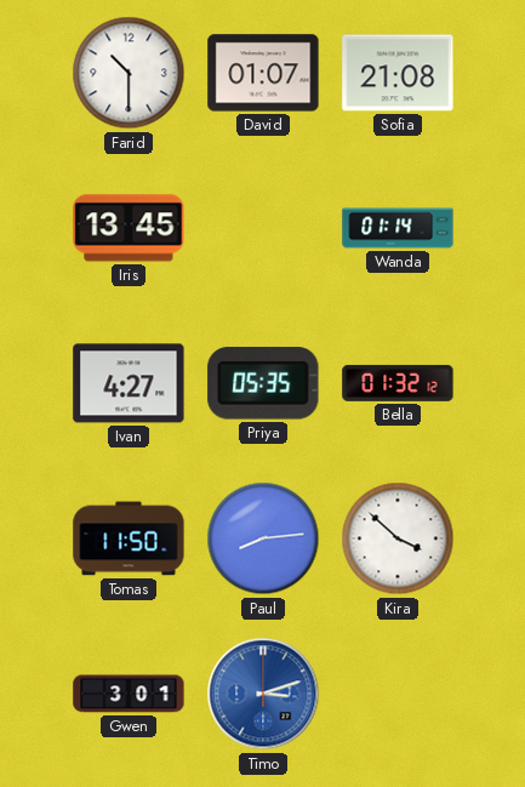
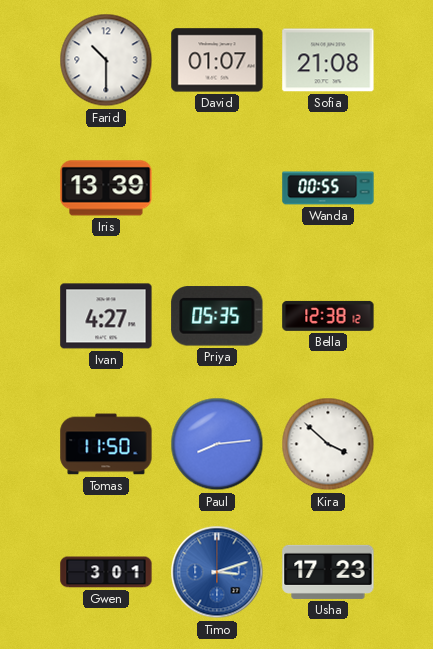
Iris: 13:45 -> 13:39 (106, 188)
Wanda: 01:14 -> 00:55 (328, 188)
Bella: 01:32 -> 12:38 (328, 316)
Usha: none -> 17:23 (328, 572)
